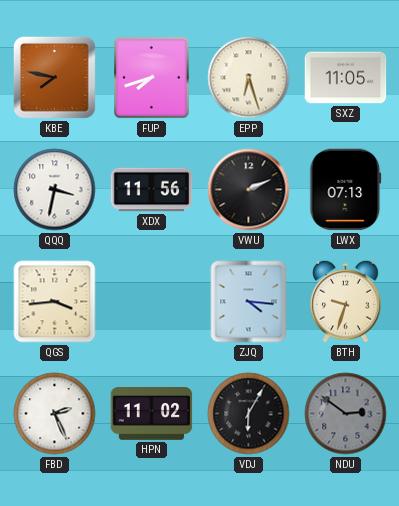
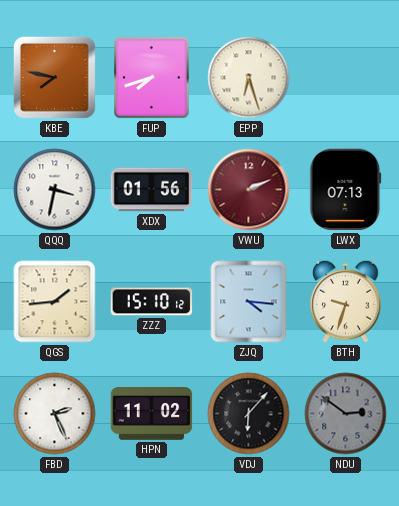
SXZ: 11:05 -> none (346, 78)
XDX: 11:56 -> 01:56 (152, 190)
VWU dial: black -> burgundy (249, 190)
QGS: 3:44 -> 1:44 (55, 302)
ZZZ: none -> 15:10 (152, 302)
VDJ: 6:05 -> 6:07 (249, 414)
